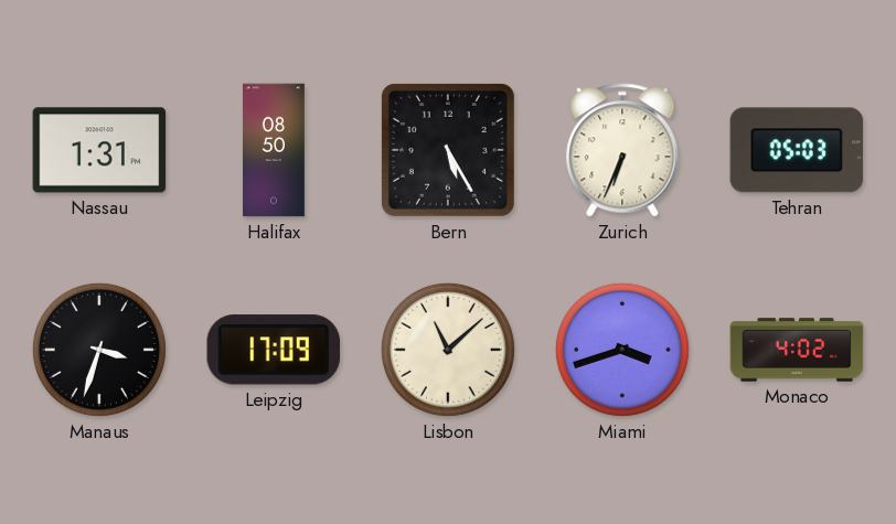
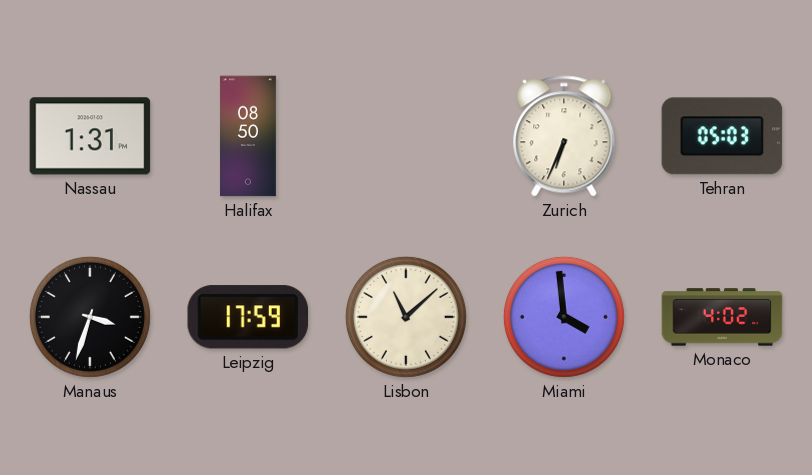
Bern: 5:25 -> none (448, 150)
Leipzig: 17:09 -> 17:59 (247, 317)
Miami: 3:42 -> 3:59 (564, 317)
